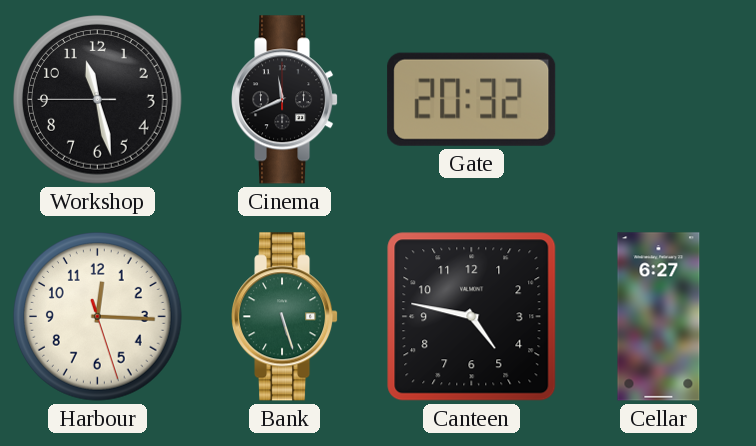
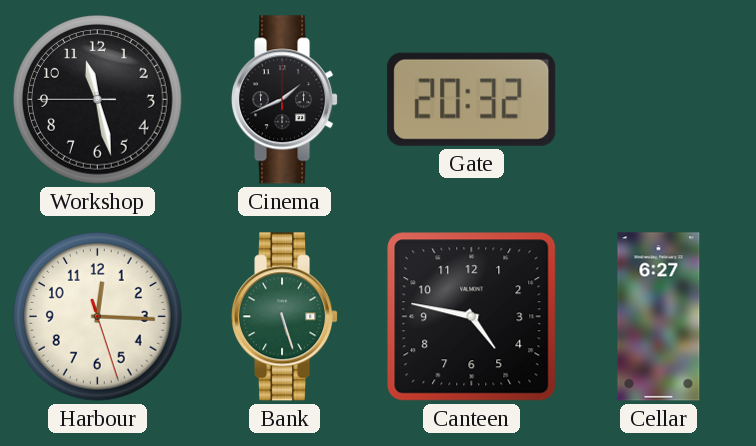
Cinema: 11:41 -> 1:41 (286, 100)
